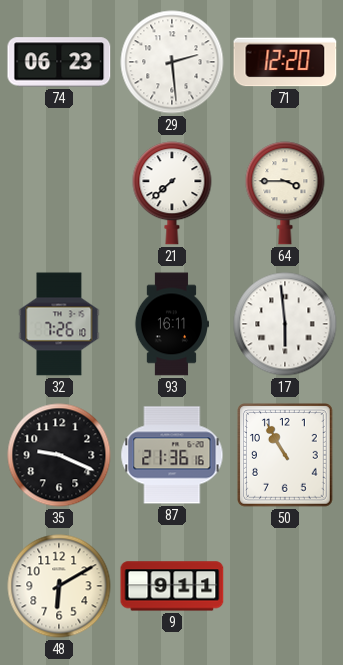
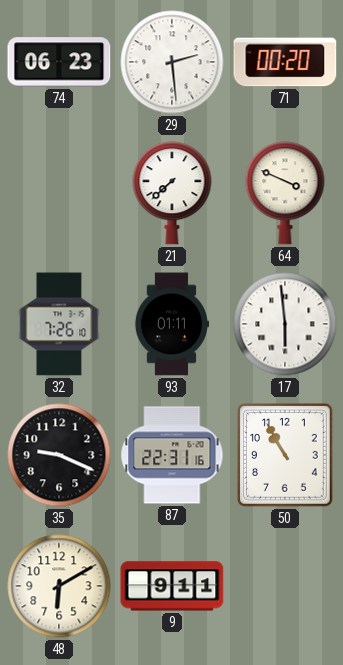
71: 12:20 -> 00:20 (285, 62)
64: 3:45 -> 3:49 (285, 193)
93: 16:11 -> 01:11 (171, 324)
87: 21:36 -> 22:31 (172, 455)
